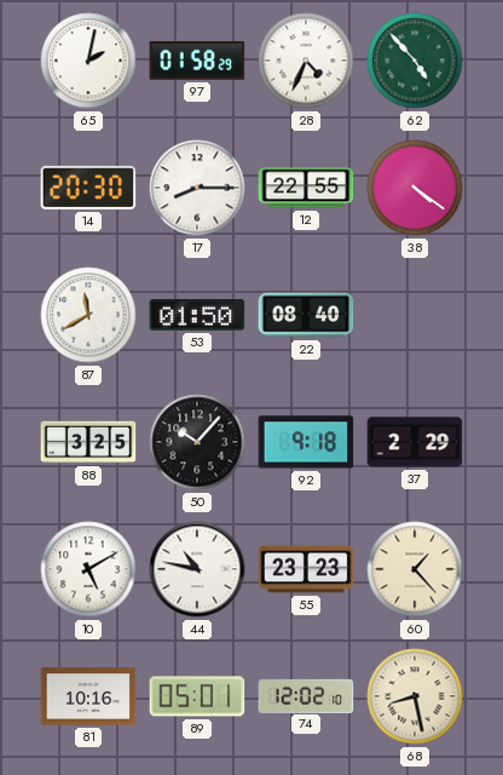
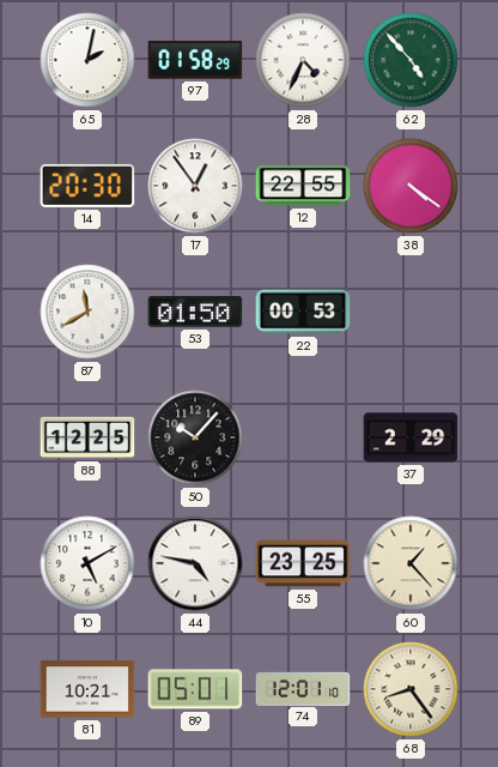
17: 8:15 -> 12:54 (195, 186)
22: 08:40 -> 00:53 (303, 312)
88: 3:25 -> 12:25 (87, 437)
92: 9:18 -> none (306, 442)
44: 10:47 -> 4:47 (195, 563)
55: 23:23 -> 23:25 (303, 563)
81: 10:16 -> 10:21 (87, 689)
74: 12:02 -> 12:01 (303, 688)
68: 8:28 -> 8:24 (411, 689)
